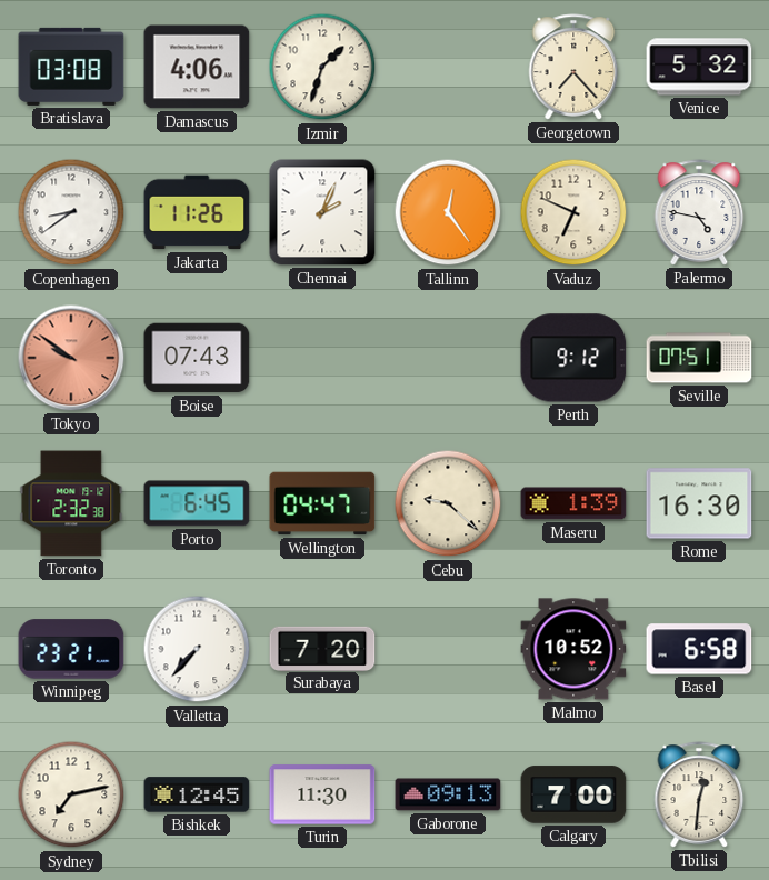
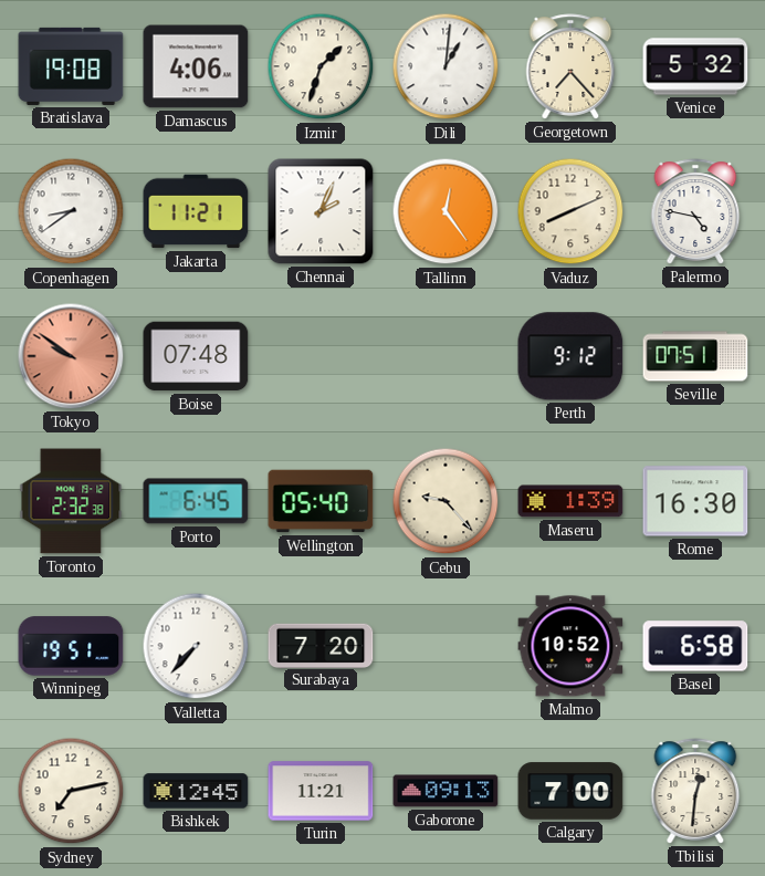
Bratislava: 03:08 -> 19:08 (71, 66)
Dili: none -> 1:01 (446, 66)
Jakarta: 11:26 -> 11:21 (196, 211)
Vaduz: 6:49 -> 8:11 (570, 211)
Boise: 07:43 -> 07:48 (196, 356)
Wellington: 04:47 -> 05:40 (321, 501)
Cebu: 9:22 -> 9:23 (446, 501)
Winnipeg: 23:21 -> 19:51 (71, 646)
Turin: 11:30 -> 11:21 (321, 791)
